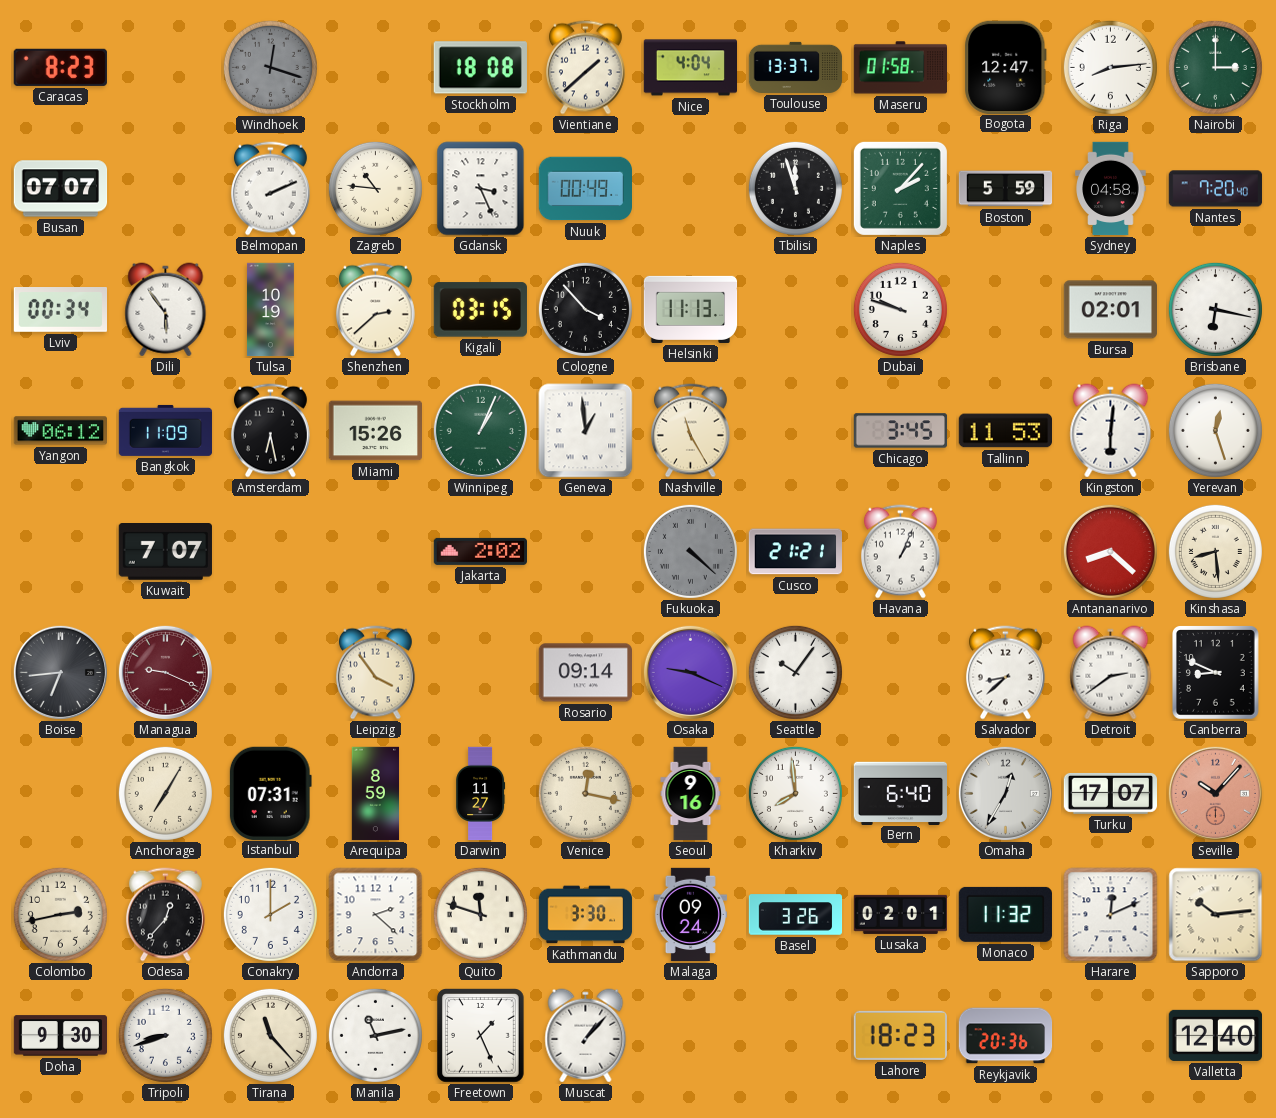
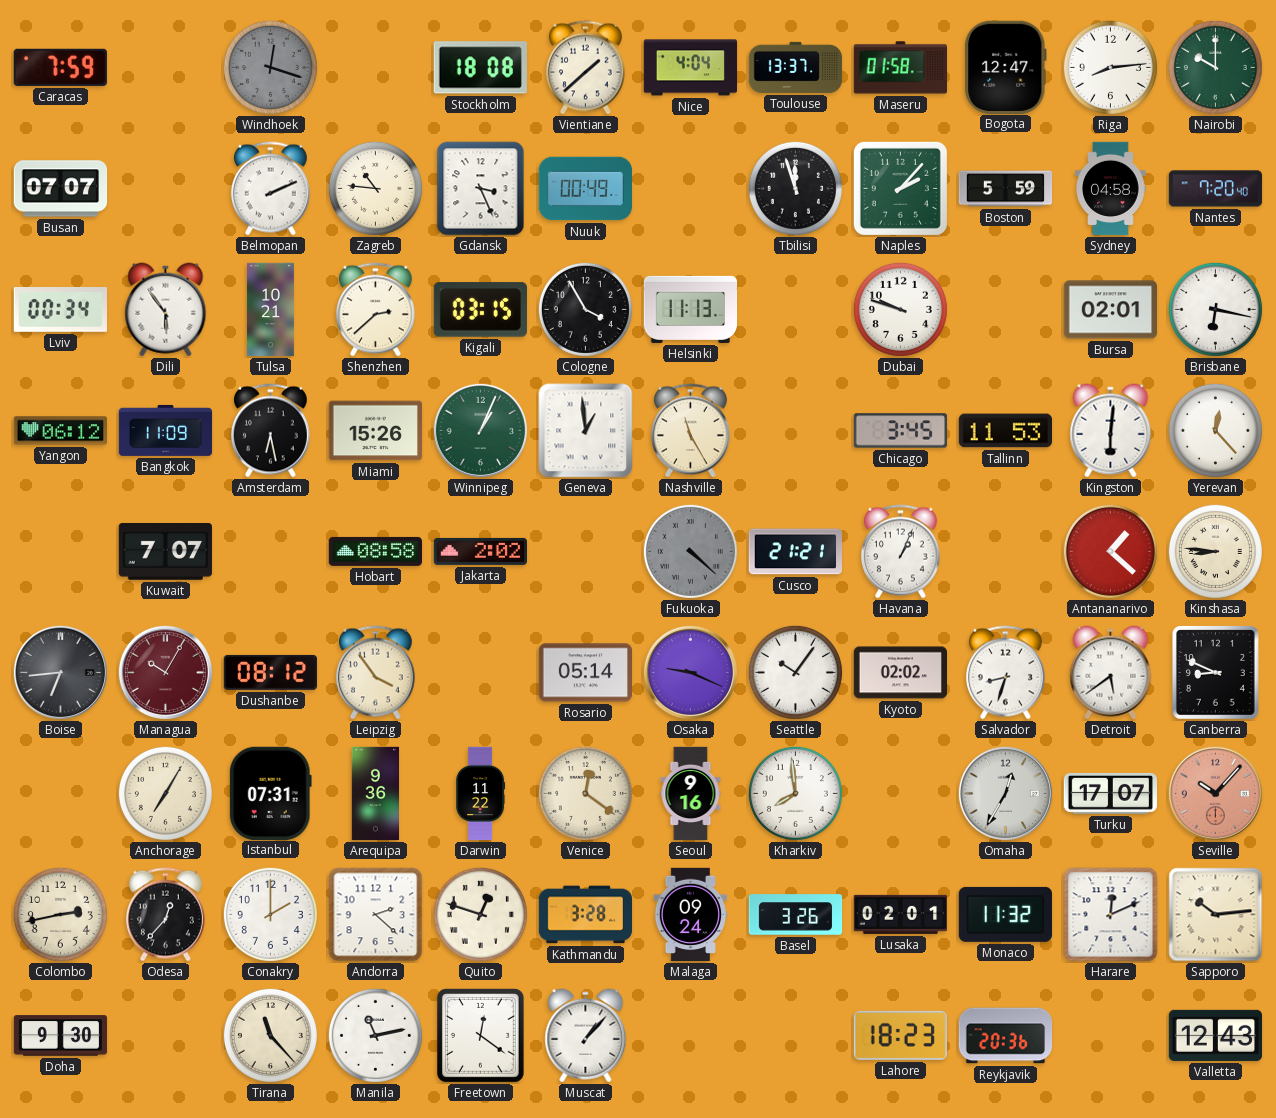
Caracas: 8:23 -> 7:59 (60, 67)
Nairobi: 3:00 -> 10:00 (1215, 67)
Tulsa: 10:19 -> 10:21 (270, 310)
Cologne: 3:53 -> 3:55 (585, 309)
Yerevan: 12:27 -> 12:23 (1215, 430)
Hobart: none -> 08:58 (376, 551)
Antananarivo: 8:22 -> 1:22 (1110, 551)
Kinshasa: 8:29 -> 8:46 (1215, 551)
Managua: 9:19 -> 10:05 (165, 672)
Dushanbe: none -> 08:12 (270, 672)
Rosario: 09:14 -> 05:14 (585, 673)
Kyoto: none -> 02:02 (901, 673)
Salvador: 8:38 -> 8:33 (1005, 673)
Detroit: 2:39 -> 5:39 (1111, 673)
Arequipa: 8:59 -> 9:36 (376, 794)
Darwin: 11:27 -> 11:22 (481, 794)
Venice: 12:17 -> 12:21 (585, 793)
Bern: 6:40 -> none (901, 793)
Quito: 11:48 -> 12:48 (480, 914)
Kathmandu: 3:30 -> 3:28 (586, 915)
Tripoli: 8:42 -> none (165, 1035)
Freetown: 1:26 -> 12:21 (481, 1036)
Valletta: 12:40 -> 12:43 (1215, 1035)
